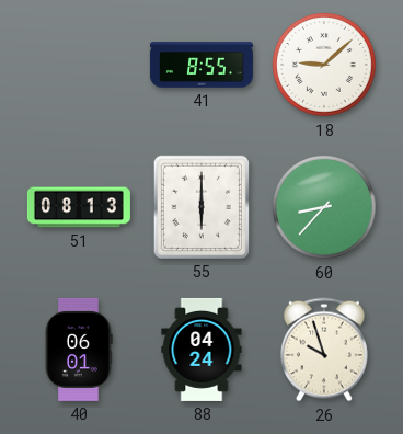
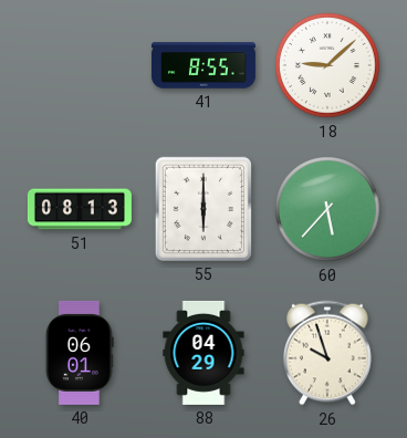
60: 8:37 -> 5:37 (328, 210)
88: 04:24 -> 04:29 (203, 353)
